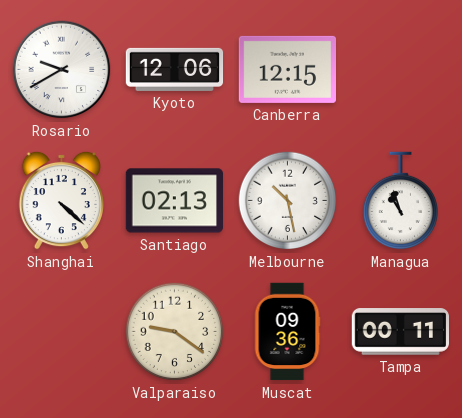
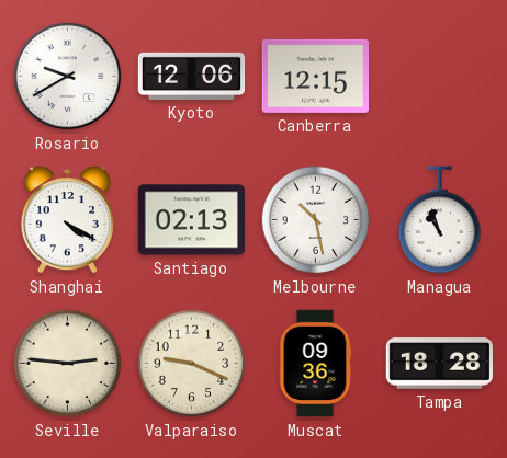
Shanghai: 4:22 -> 4:20 (67, 219)
Seville: none -> 2:46 (68, 364)
Valparaiso: 9:21 -> 9:19 (192, 364)
Tampa: 00:11 -> 18:28 (439, 364)
